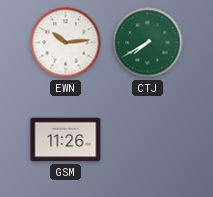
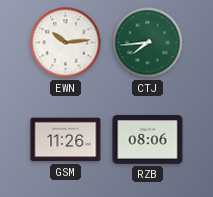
CTJ: 7:40 -> 7:44 (148, 43)
RZB: none -> 08:06 (148, 140)
